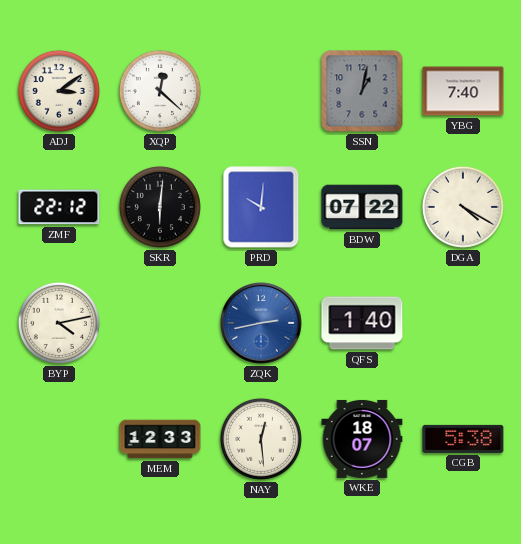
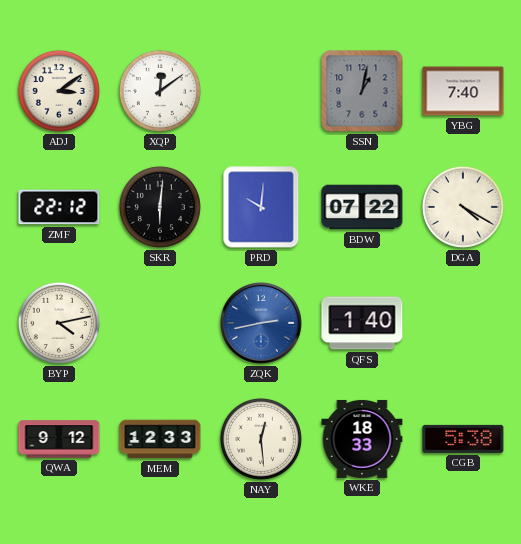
XQP: 12:22 -> 12:09 (160, 91)
QWA: none -> 9:12 (59, 439)
WKE: 18:07 -> 18:33 (362, 439)
